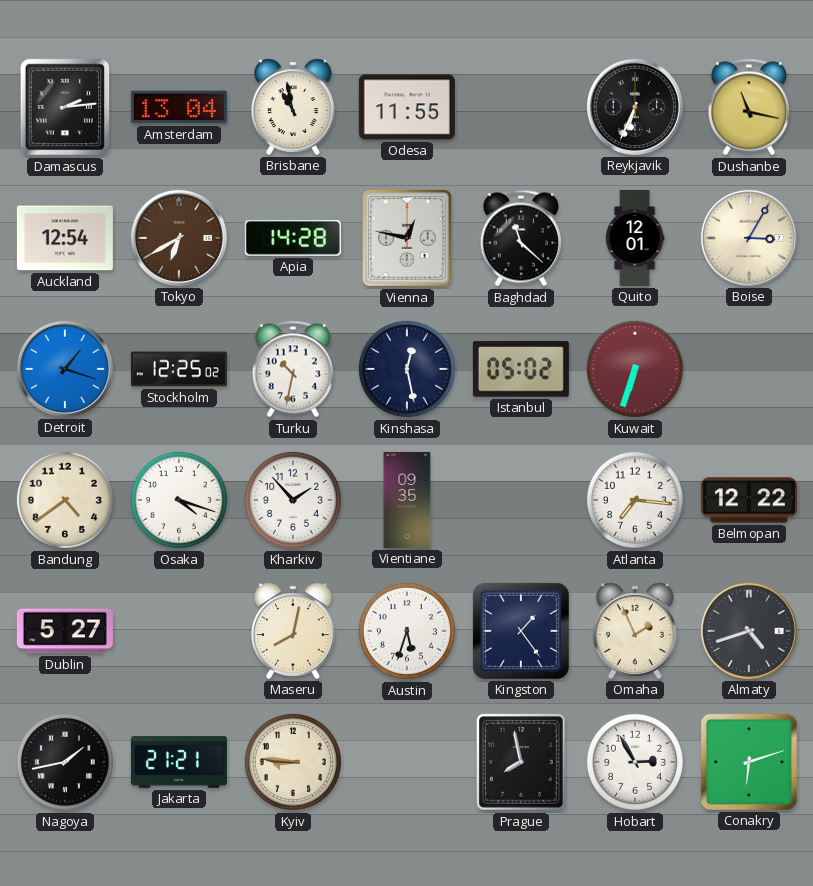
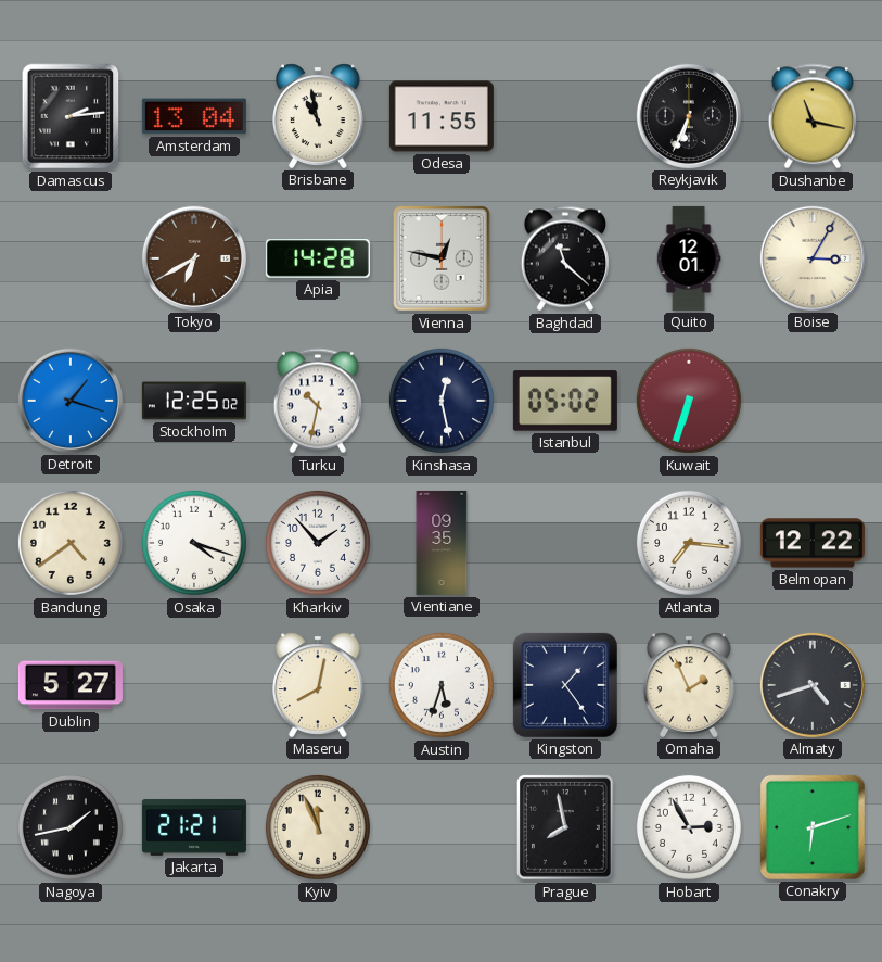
Auckland: 12:54 -> none (65, 238)
Kyiv: 8:46 -> 11:56 (318, 827)
